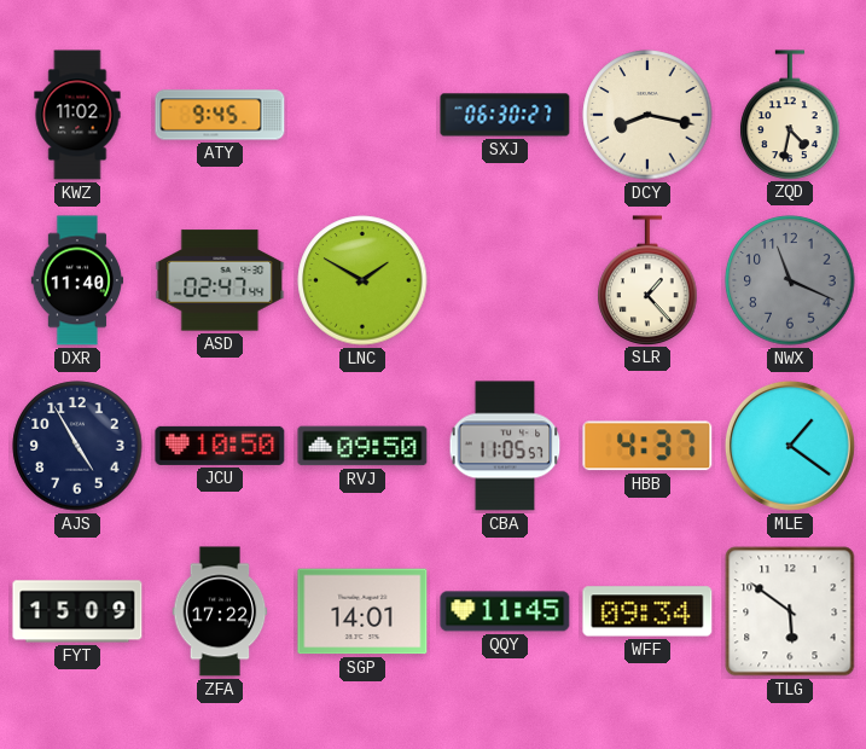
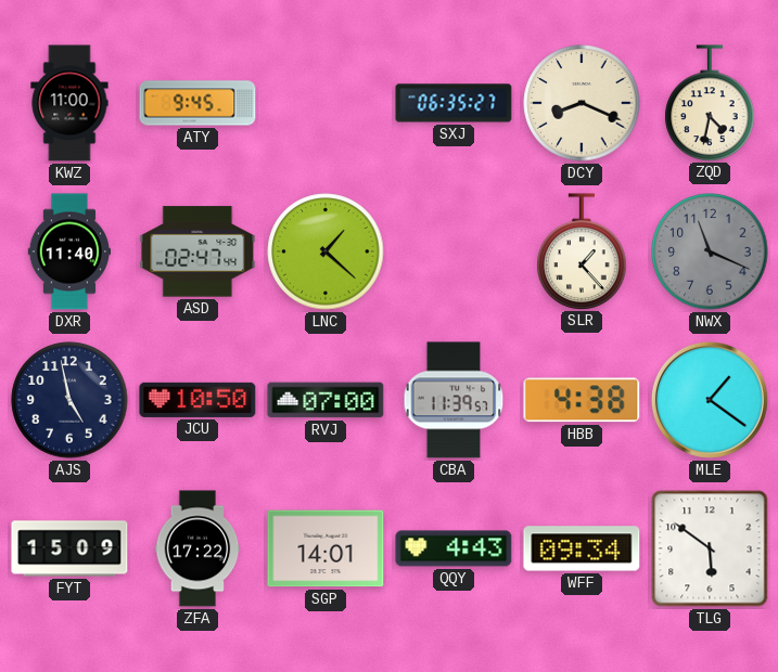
KWZ: 11:02 -> 11:00 (69, 103)
SXJ: 06:30 -> 06:35 (454, 103)
DCY: 8:17 -> 8:19 (582, 103)
LNC: 1:50 -> 1:22 (326, 251)
AJS: 4:55 -> 4:58 (69, 400)
RVJ: 09:50 -> 07:00 (326, 400)
CBA: 11:05 -> 11:39 (454, 400)
HBB: 4:37 -> 4:38 (582, 400)
QQY: 11:45 -> 4:43 (454, 548)
